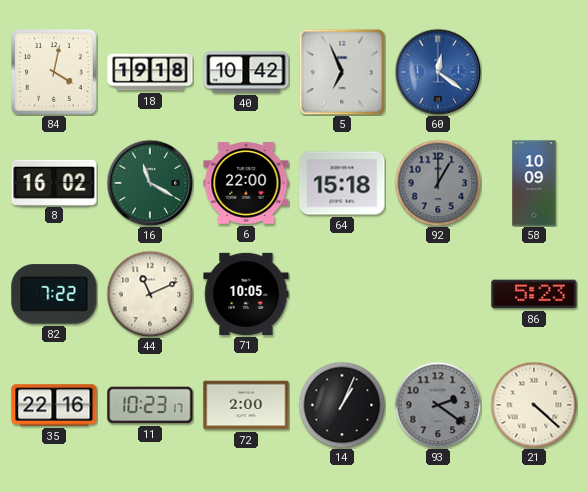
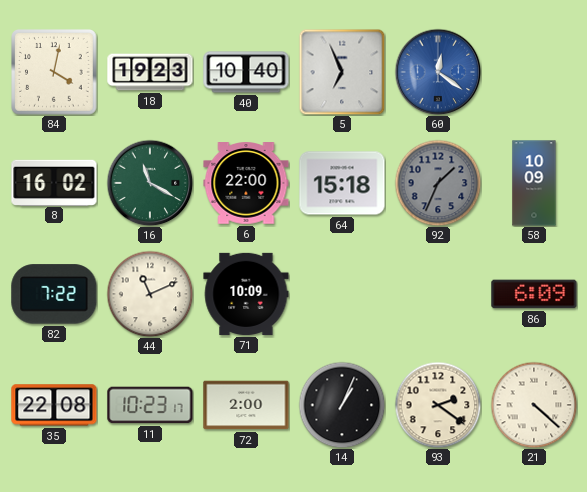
18: 19:18 -> 19:23 (150, 72)
40: 10:42 -> 10:40 (246, 72)
92: 1:00 -> 1:34 (438, 183)
71: 10:05 -> 10:09 (246, 294)
86: 5:23 -> 6:09 (534, 294)
35: 22:16 -> 22:08 (54, 405)
93 dial: grey -> cream (438, 405)
